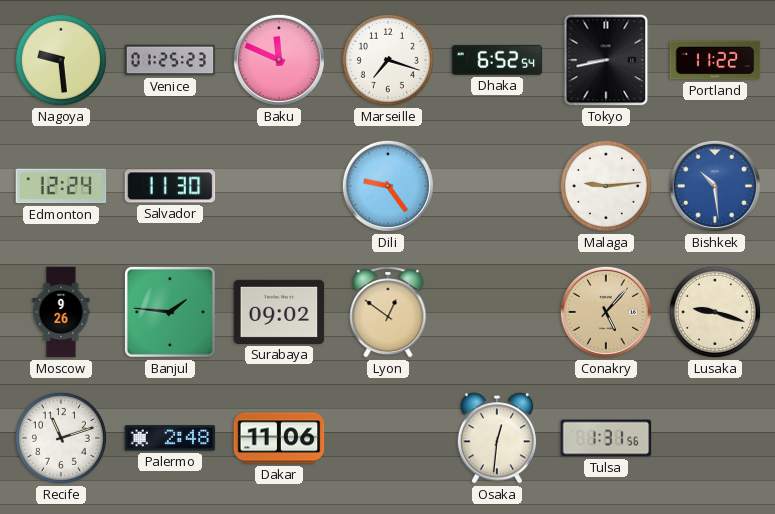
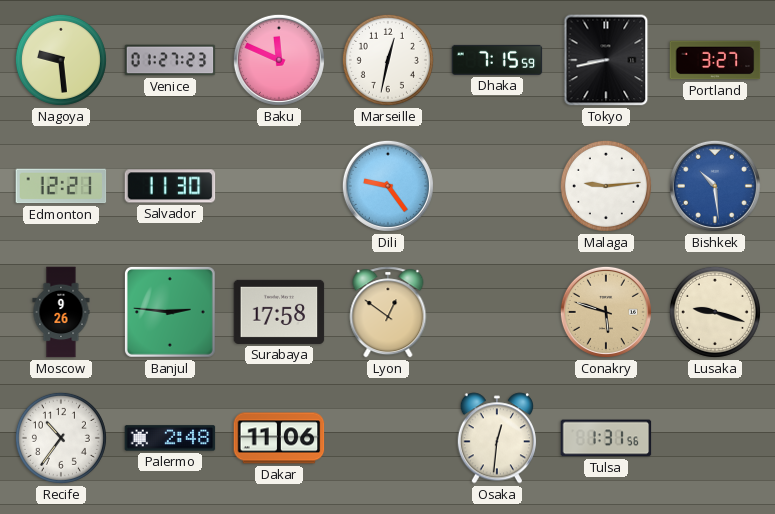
Venice: 01:25 -> 01:27 (170, 60)
Marseille: 7:18 -> 12:32 (388, 60)
Dhaka: 6:52 -> 7:15 (497, 60)
Portland: 11:22 -> 3:27 (715, 60)
Edmonton: 12:24 -> 12:21 (61, 186)
Banjul: 1:46 -> 2:46 (170, 312)
Surabaya: 09:02 -> 17:58 (279, 312)
Conakry: 5:07 -> 5:48 (606, 312)
Recife: 11:12 -> 10:36 (61, 438)
